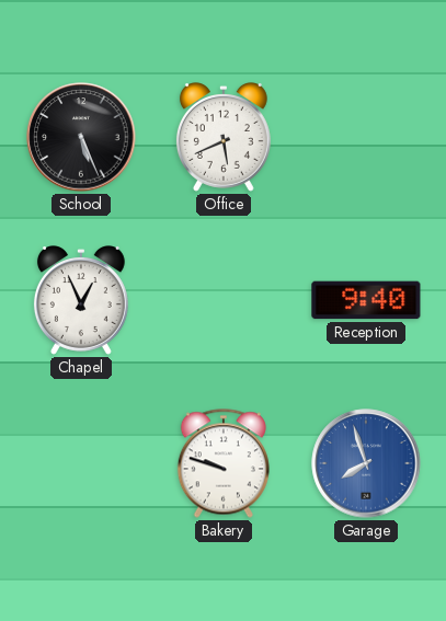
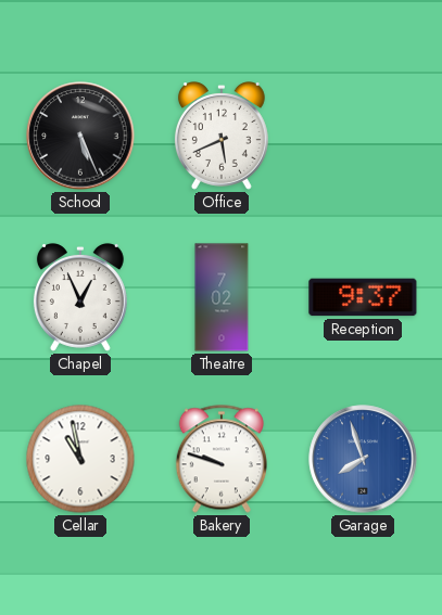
Theatre: none -> 7:02 (222, 297)
Reception: 9:40 -> 9:37 (363, 297)
Cellar: none -> 10:58 (80, 459)
